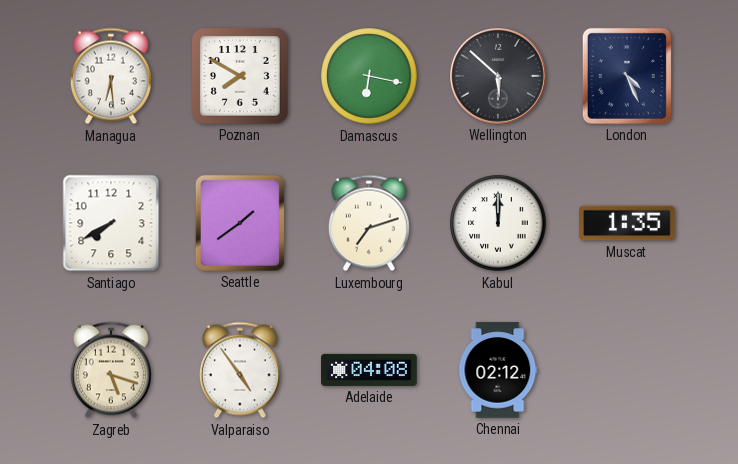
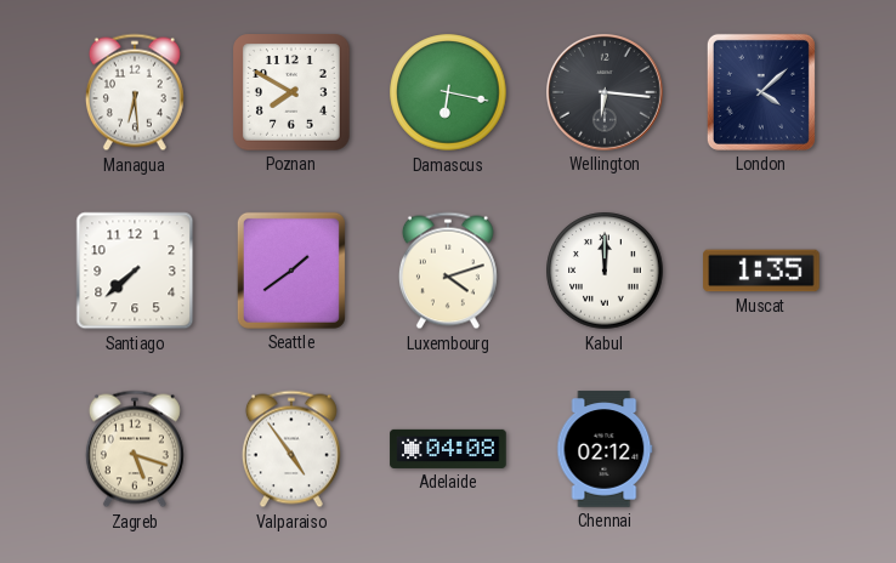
Wellington: 5:52 -> 6:16 (606, 93)
London: 4:26 -> 4:08 (761, 92)
Santiago: 7:40 -> 7:38 (135, 271)
Luxembourg: 7:12 -> 4:12 (448, 271)
